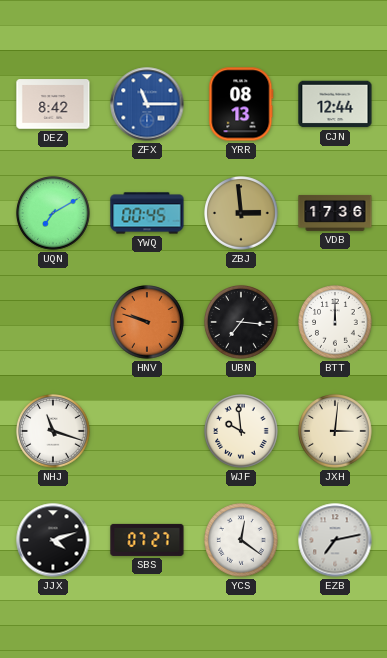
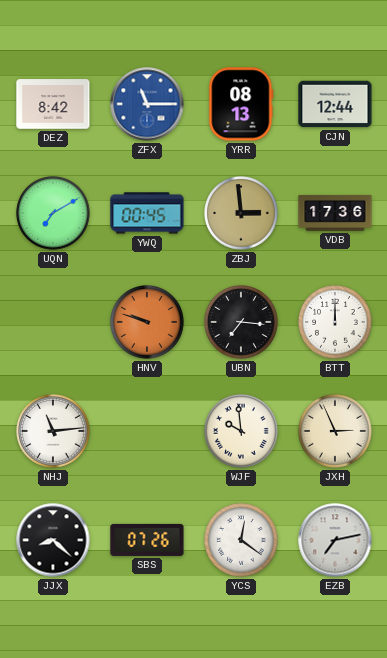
NHJ: 11:18 -> 11:14 (53, 431)
JXH: 3:01 -> 2:56 (335, 431)
JJX: 4:12 -> 8:22 (53, 540)
SBS: 07:27 -> 07:26 (147, 540)
